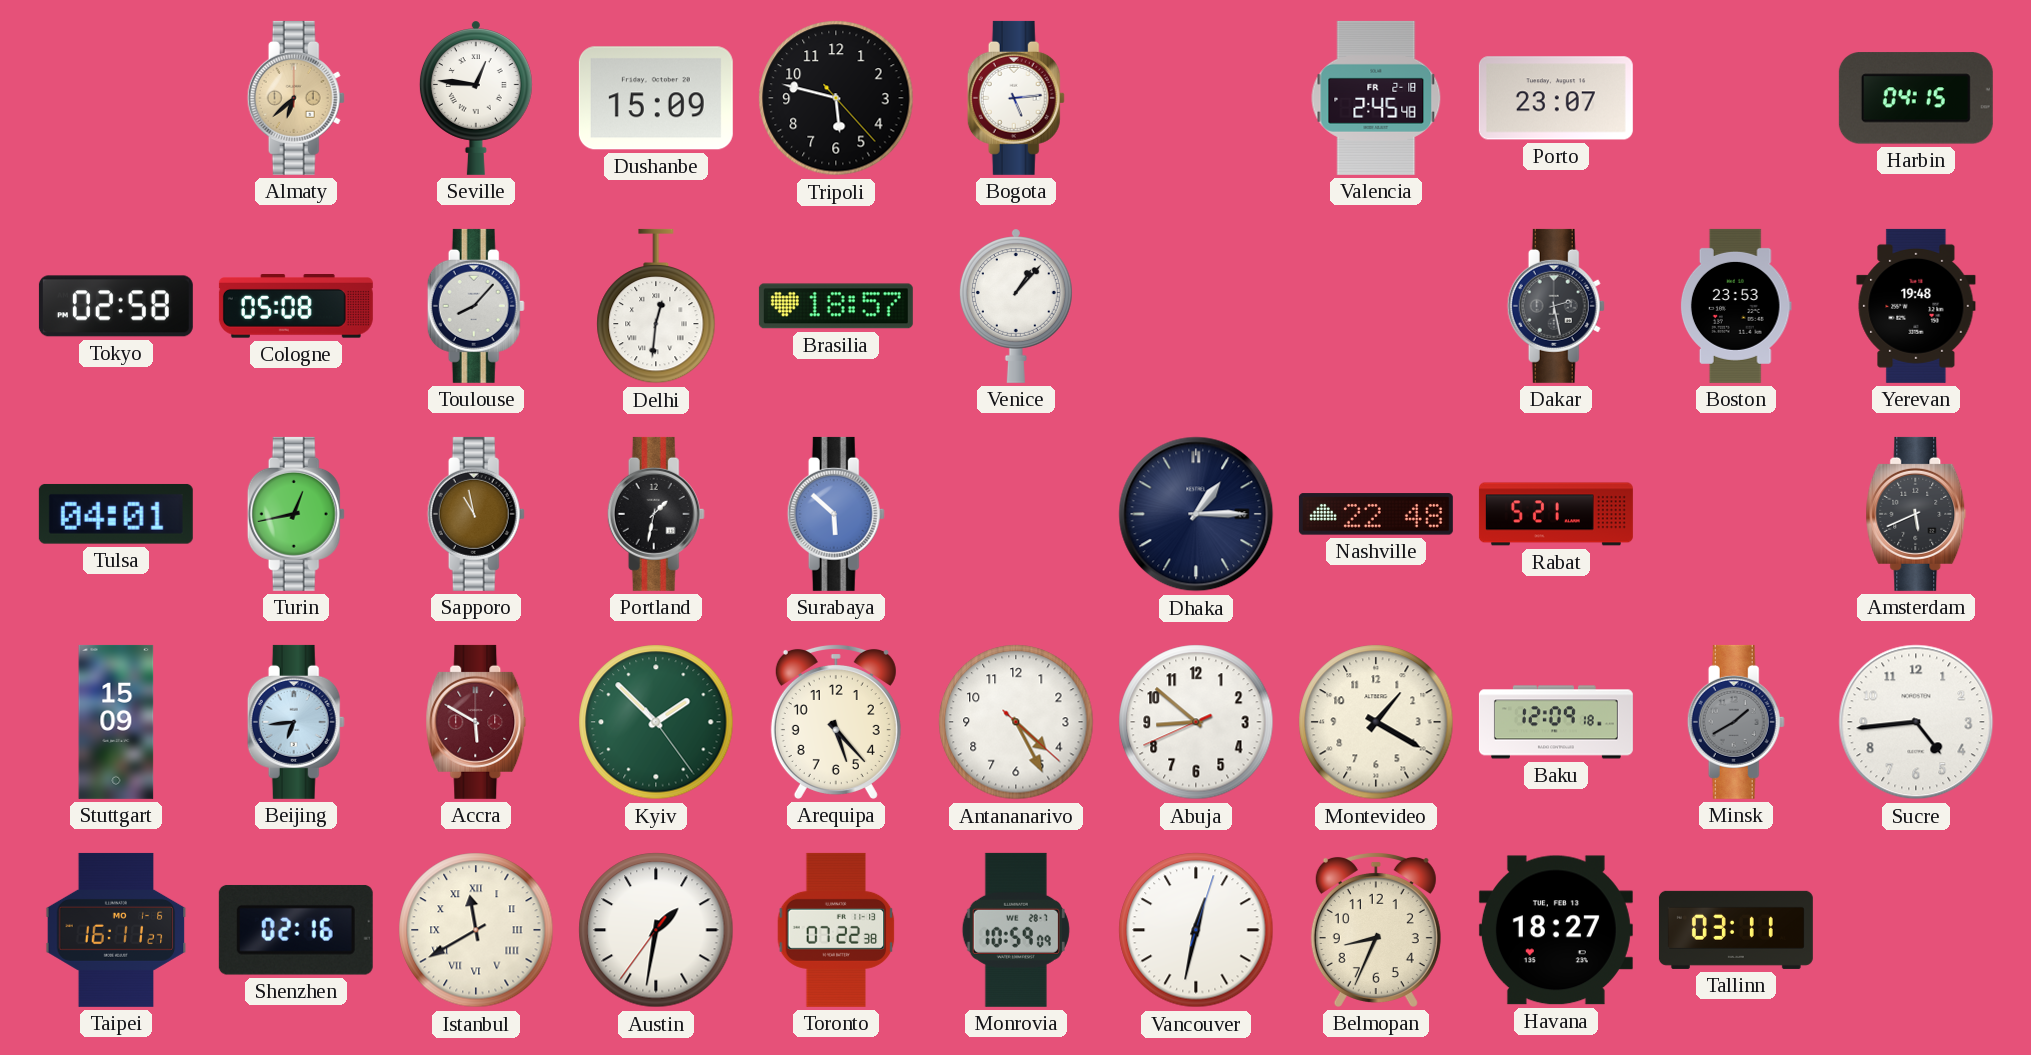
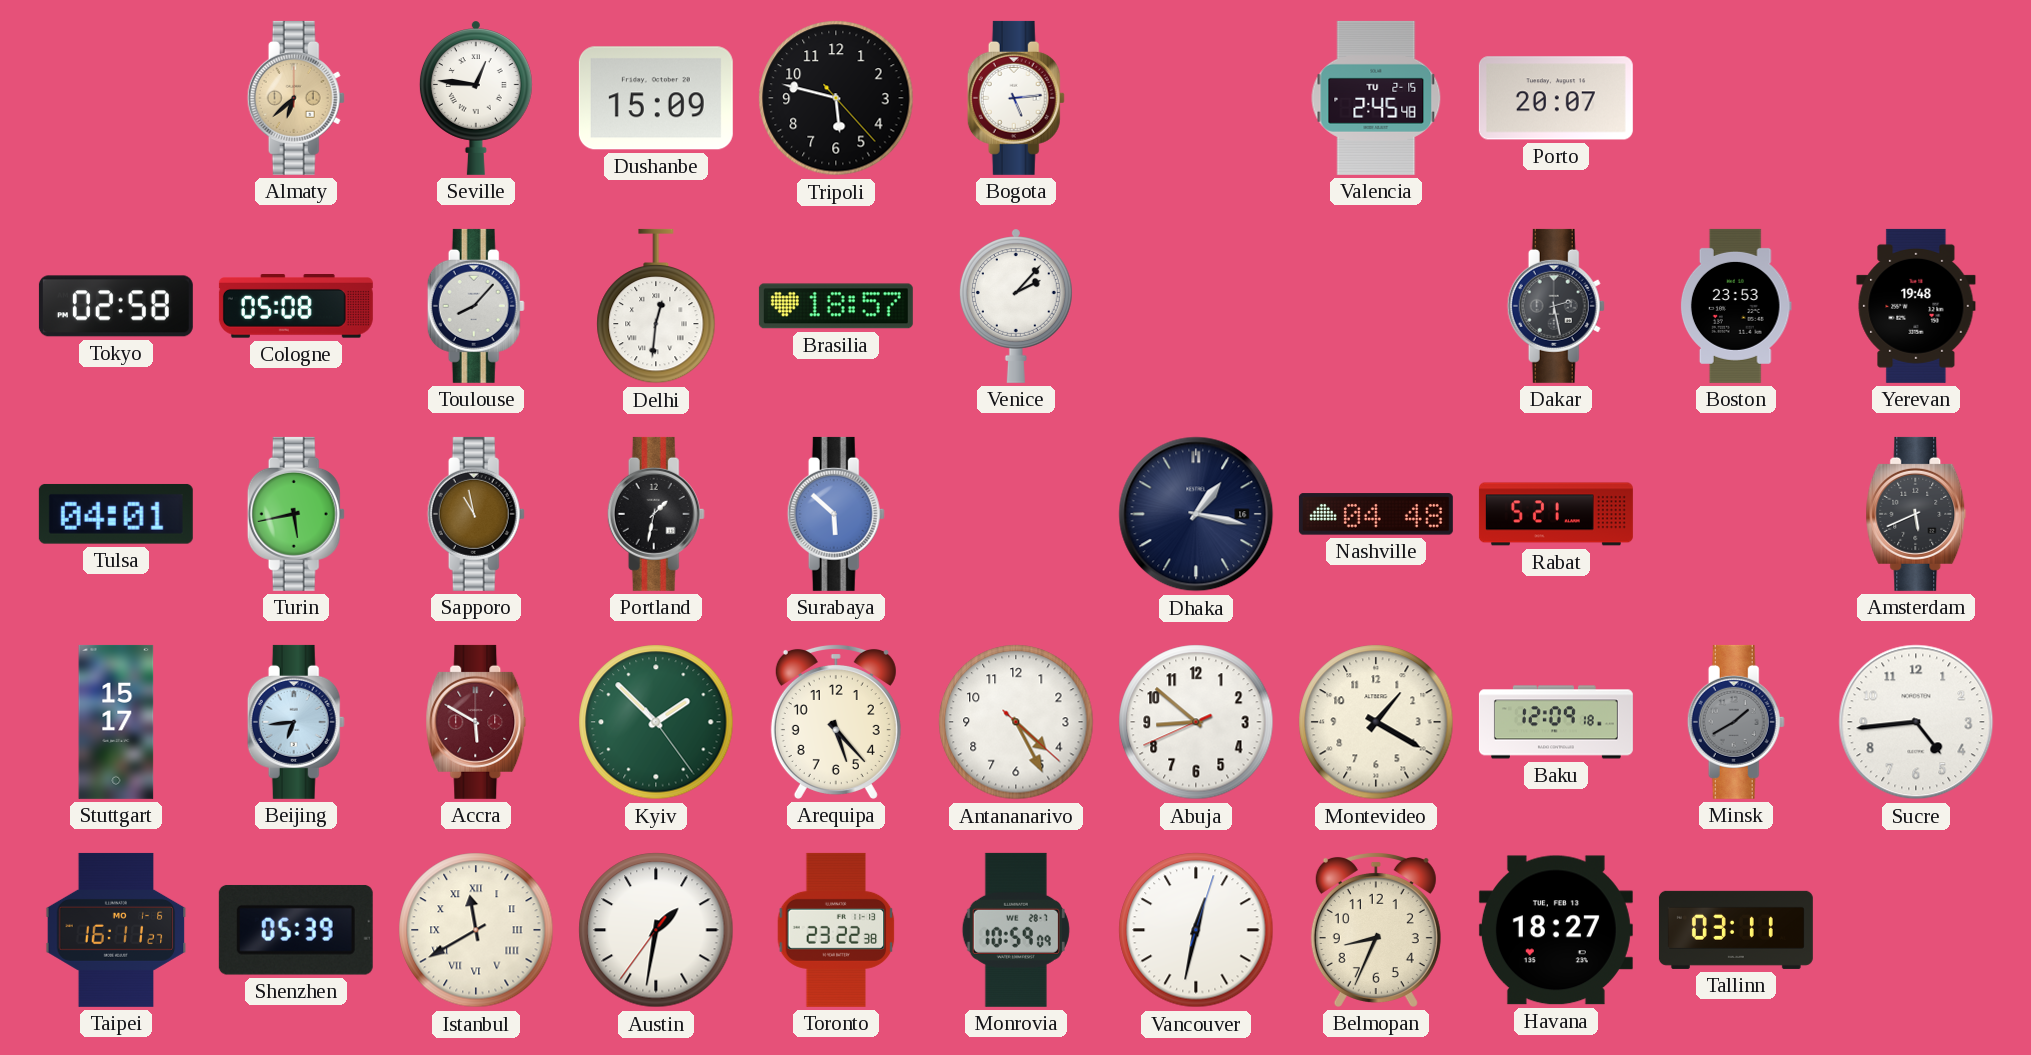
Valencia date: FR 2-18 -> TU 2-15 (1376, 98)
Porto: 23:07 -> 20:07 (1556, 98)
Harbin: 04:15 -> none (1916, 98)
Venice: 1:07 -> 2:07 (1016, 306)
Turin: 12:43 -> 5:43 (296, 514)
Dhaka: 1:15 -> 1:17 (1196, 514)
Nashville: 22:48 -> 04:48 (1376, 514)
Stuttgart: 15:09 -> 15:17 (116, 722)
Shenzhen: 02:16 -> 05:39 (296, 930)
Toronto: 07:22 -> 23:22 (836, 930)
